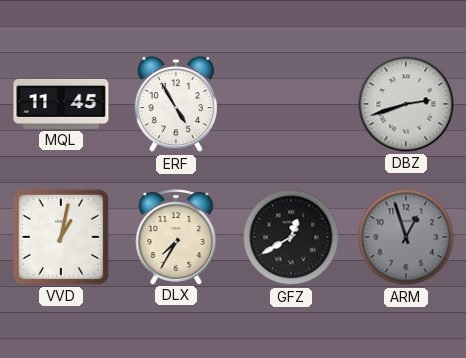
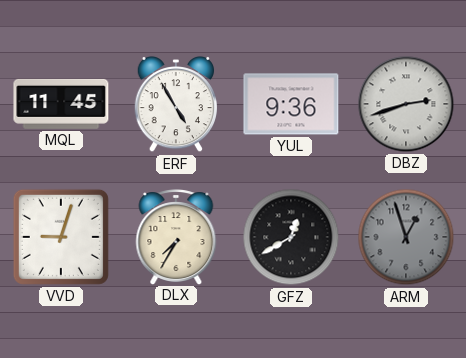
YUL: none -> 9:36 (291, 104)
VVD: 1:02 -> 9:03 (61, 237)
